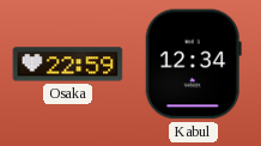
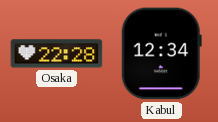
Osaka: 22:59 -> 22:28 (57, 54)
